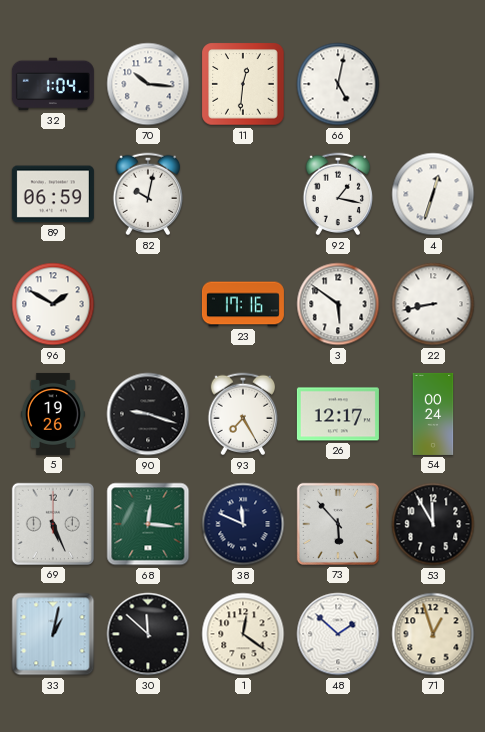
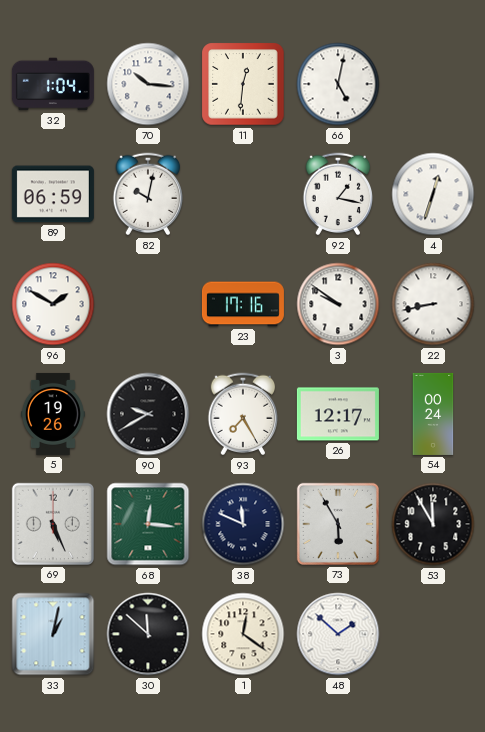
3: 5:51 -> 9:51 (338, 304)
90: 9:18 -> 9:40 (148, 414)
73: 5:53 -> 5:55 (338, 524)
71: 12:57 -> none (433, 634)
